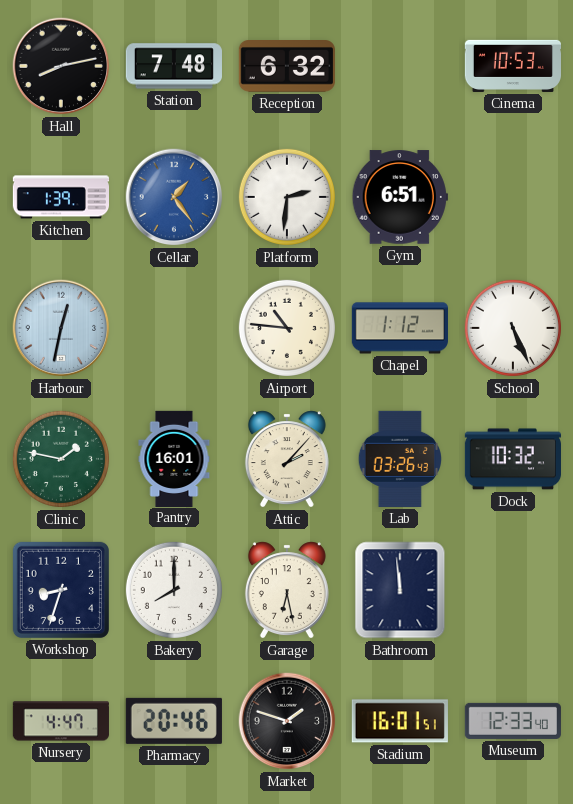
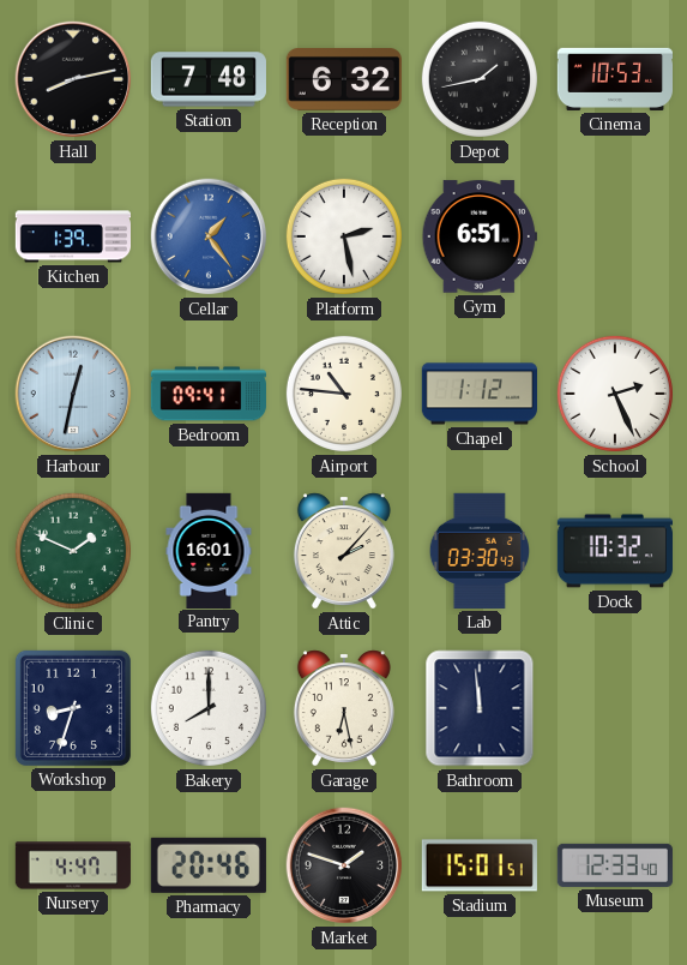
Depot: none -> 1:43 (480, 79)
Platform: 2:31 -> 2:28 (344, 236)
Bedroom: none -> 09:41 (209, 394)
School: 5:26 -> 2:26 (615, 394)
Clinic: 1:47 -> 1:49 (73, 551)
Lab: 03:26 -> 03:30 (478, 551)
Stadium: 16:01 -> 15:01 (480, 865)
